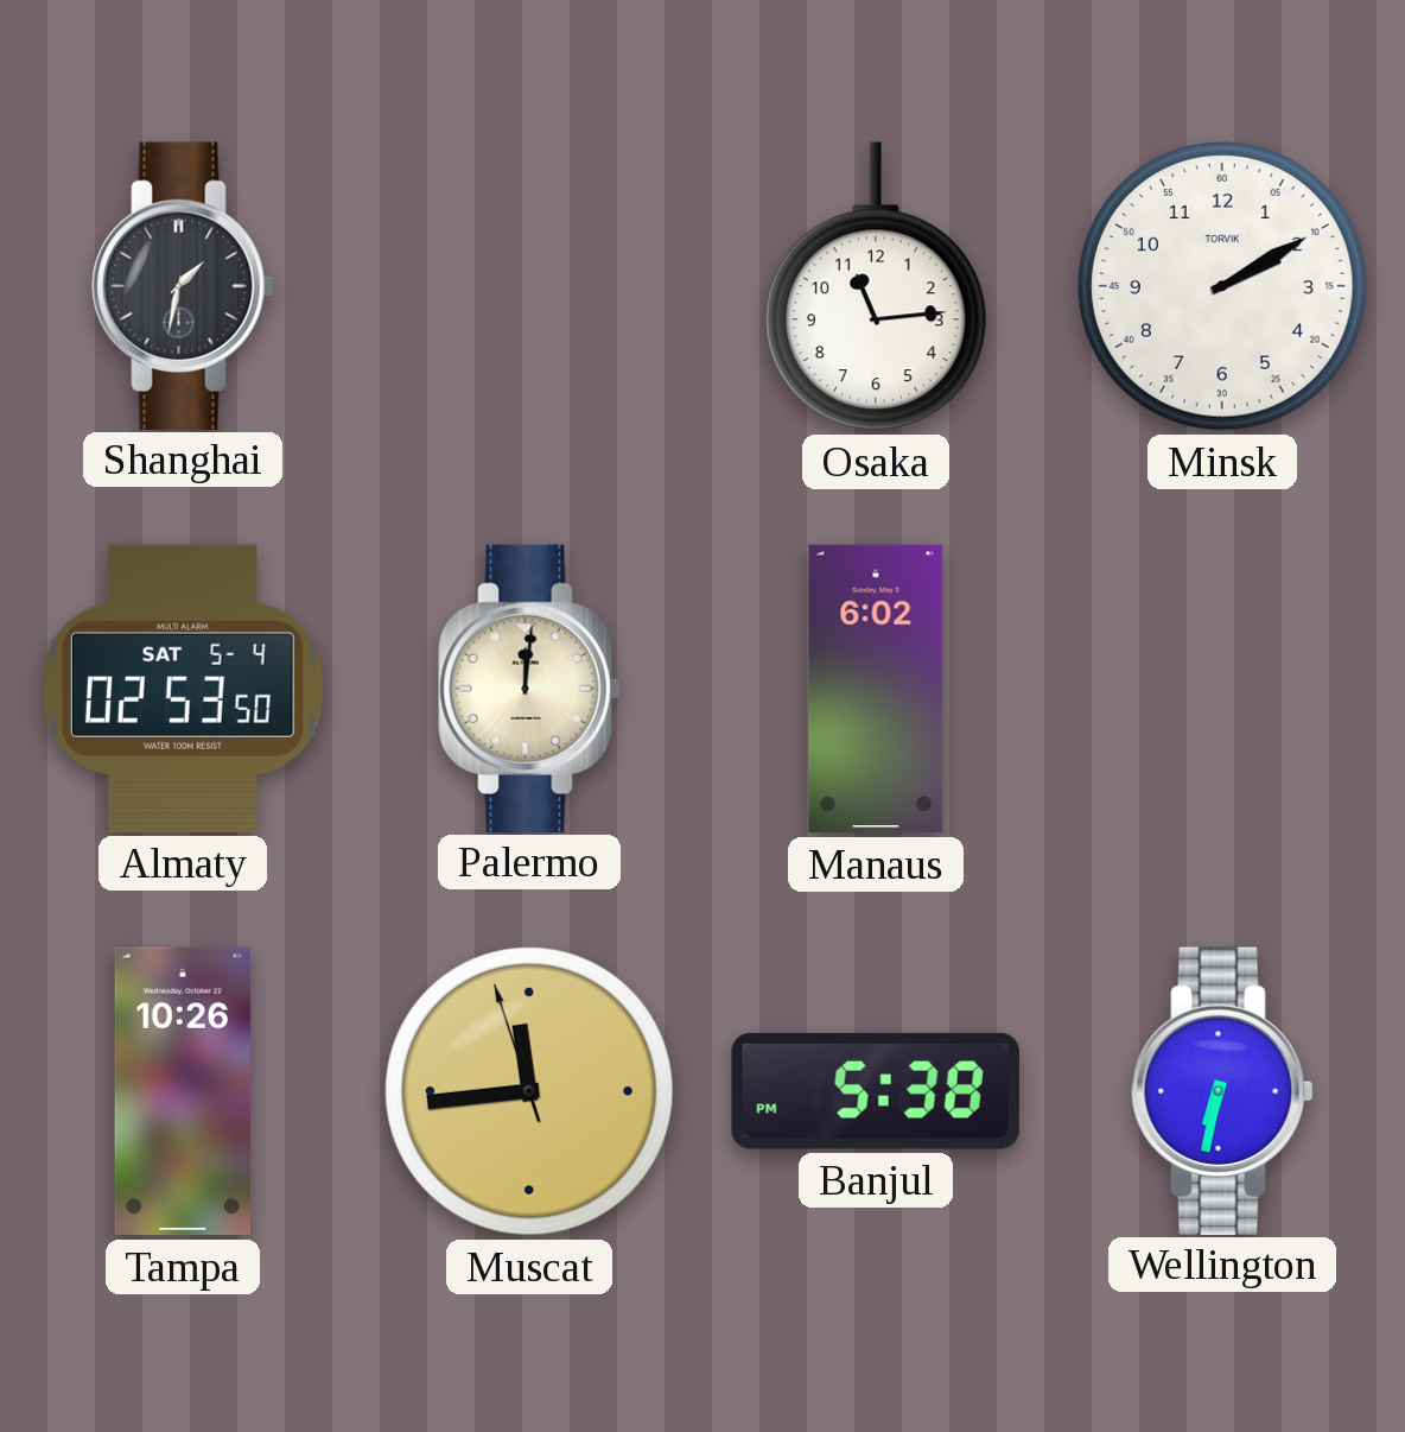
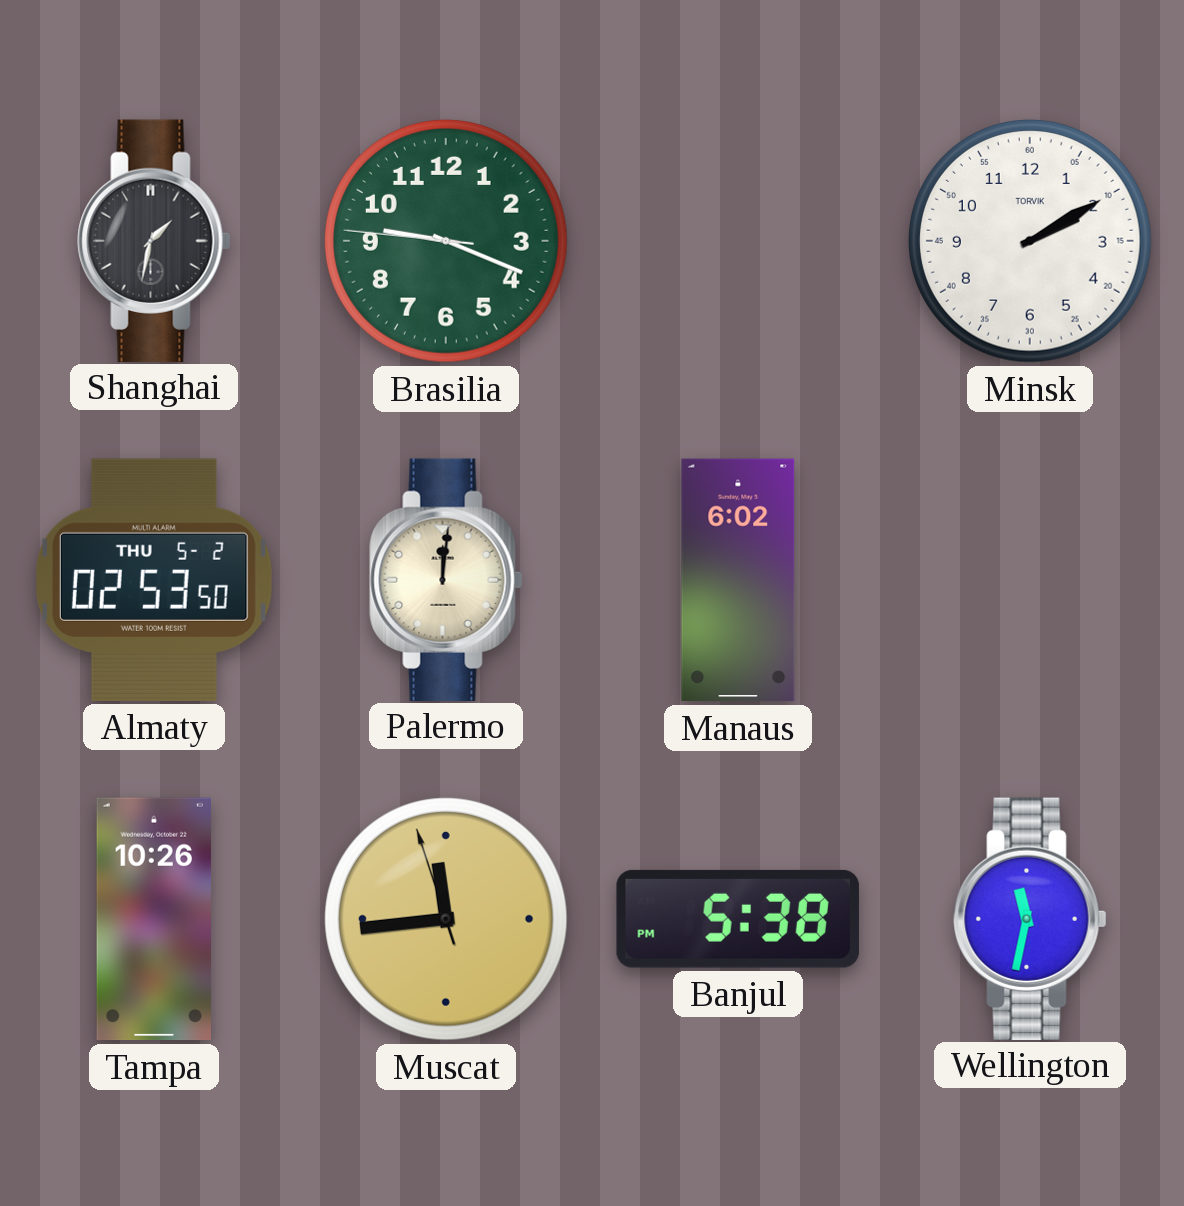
Brasilia: none -> 9:18 (446, 241)
Osaka: 11:14 -> none (876, 286)
Almaty date: SAT 5-4 -> THU 5-2 (154, 580)
Wellington: 6:32 -> 11:32 (1030, 918)
